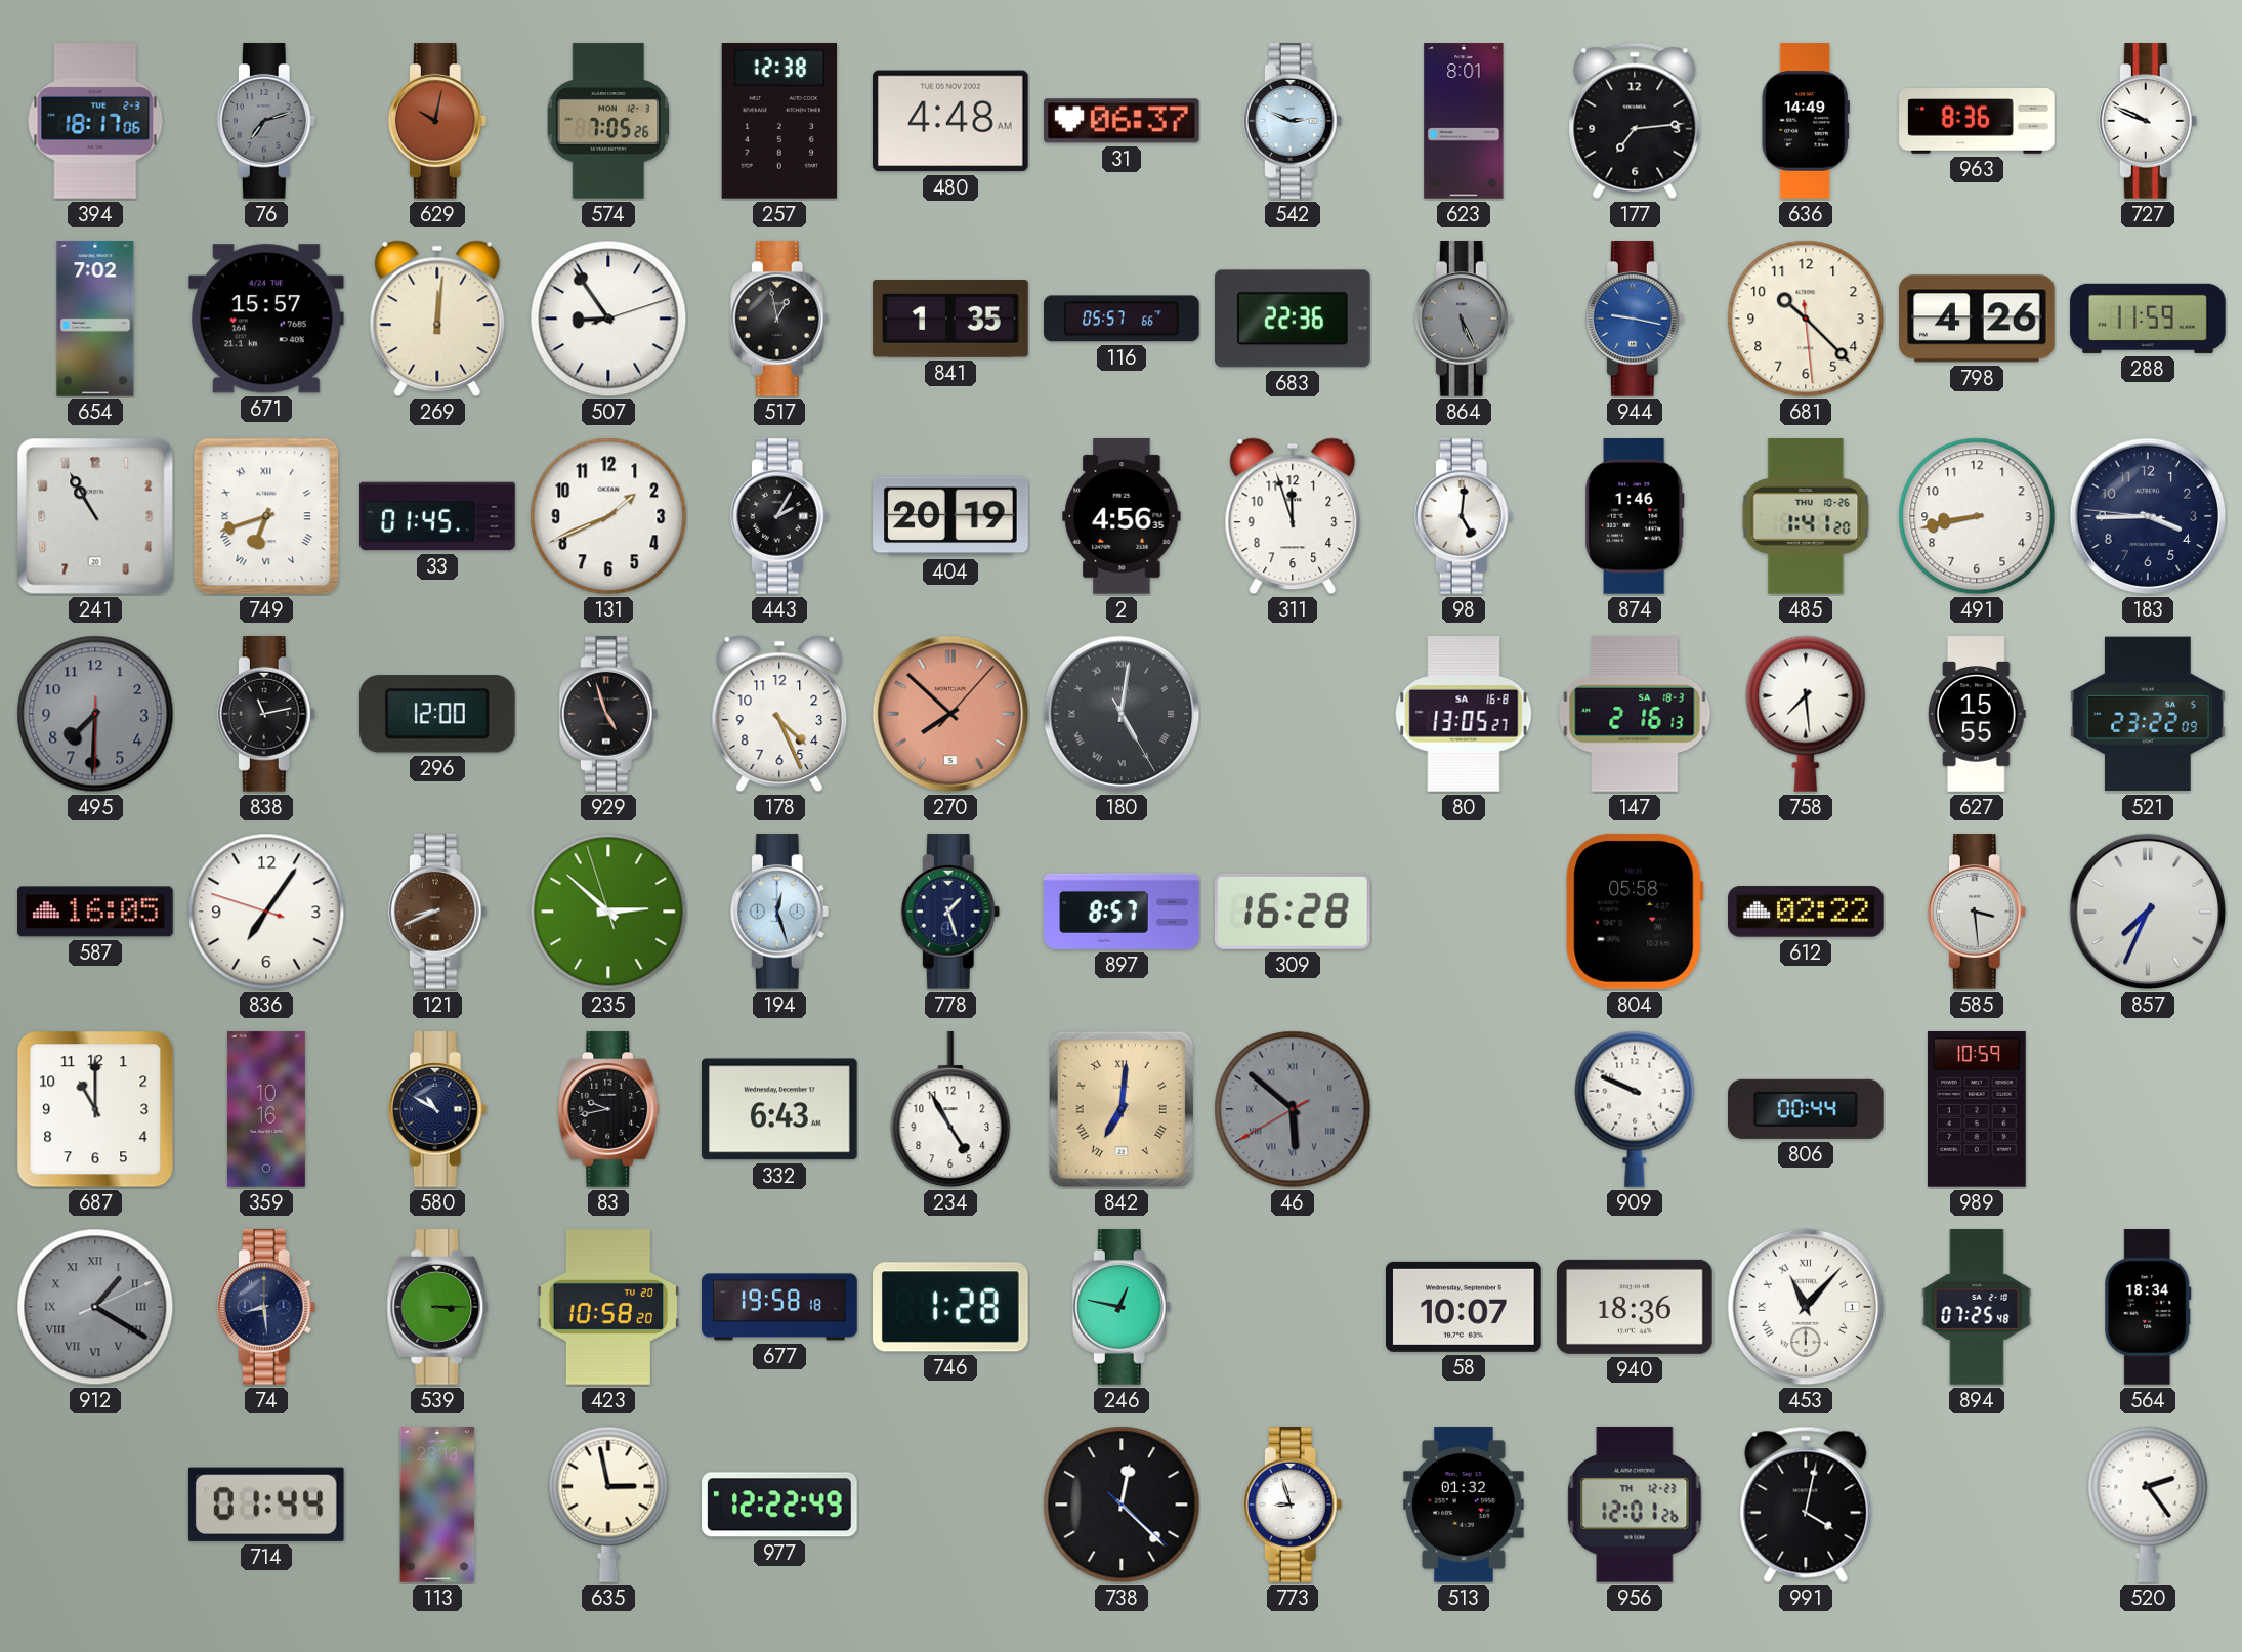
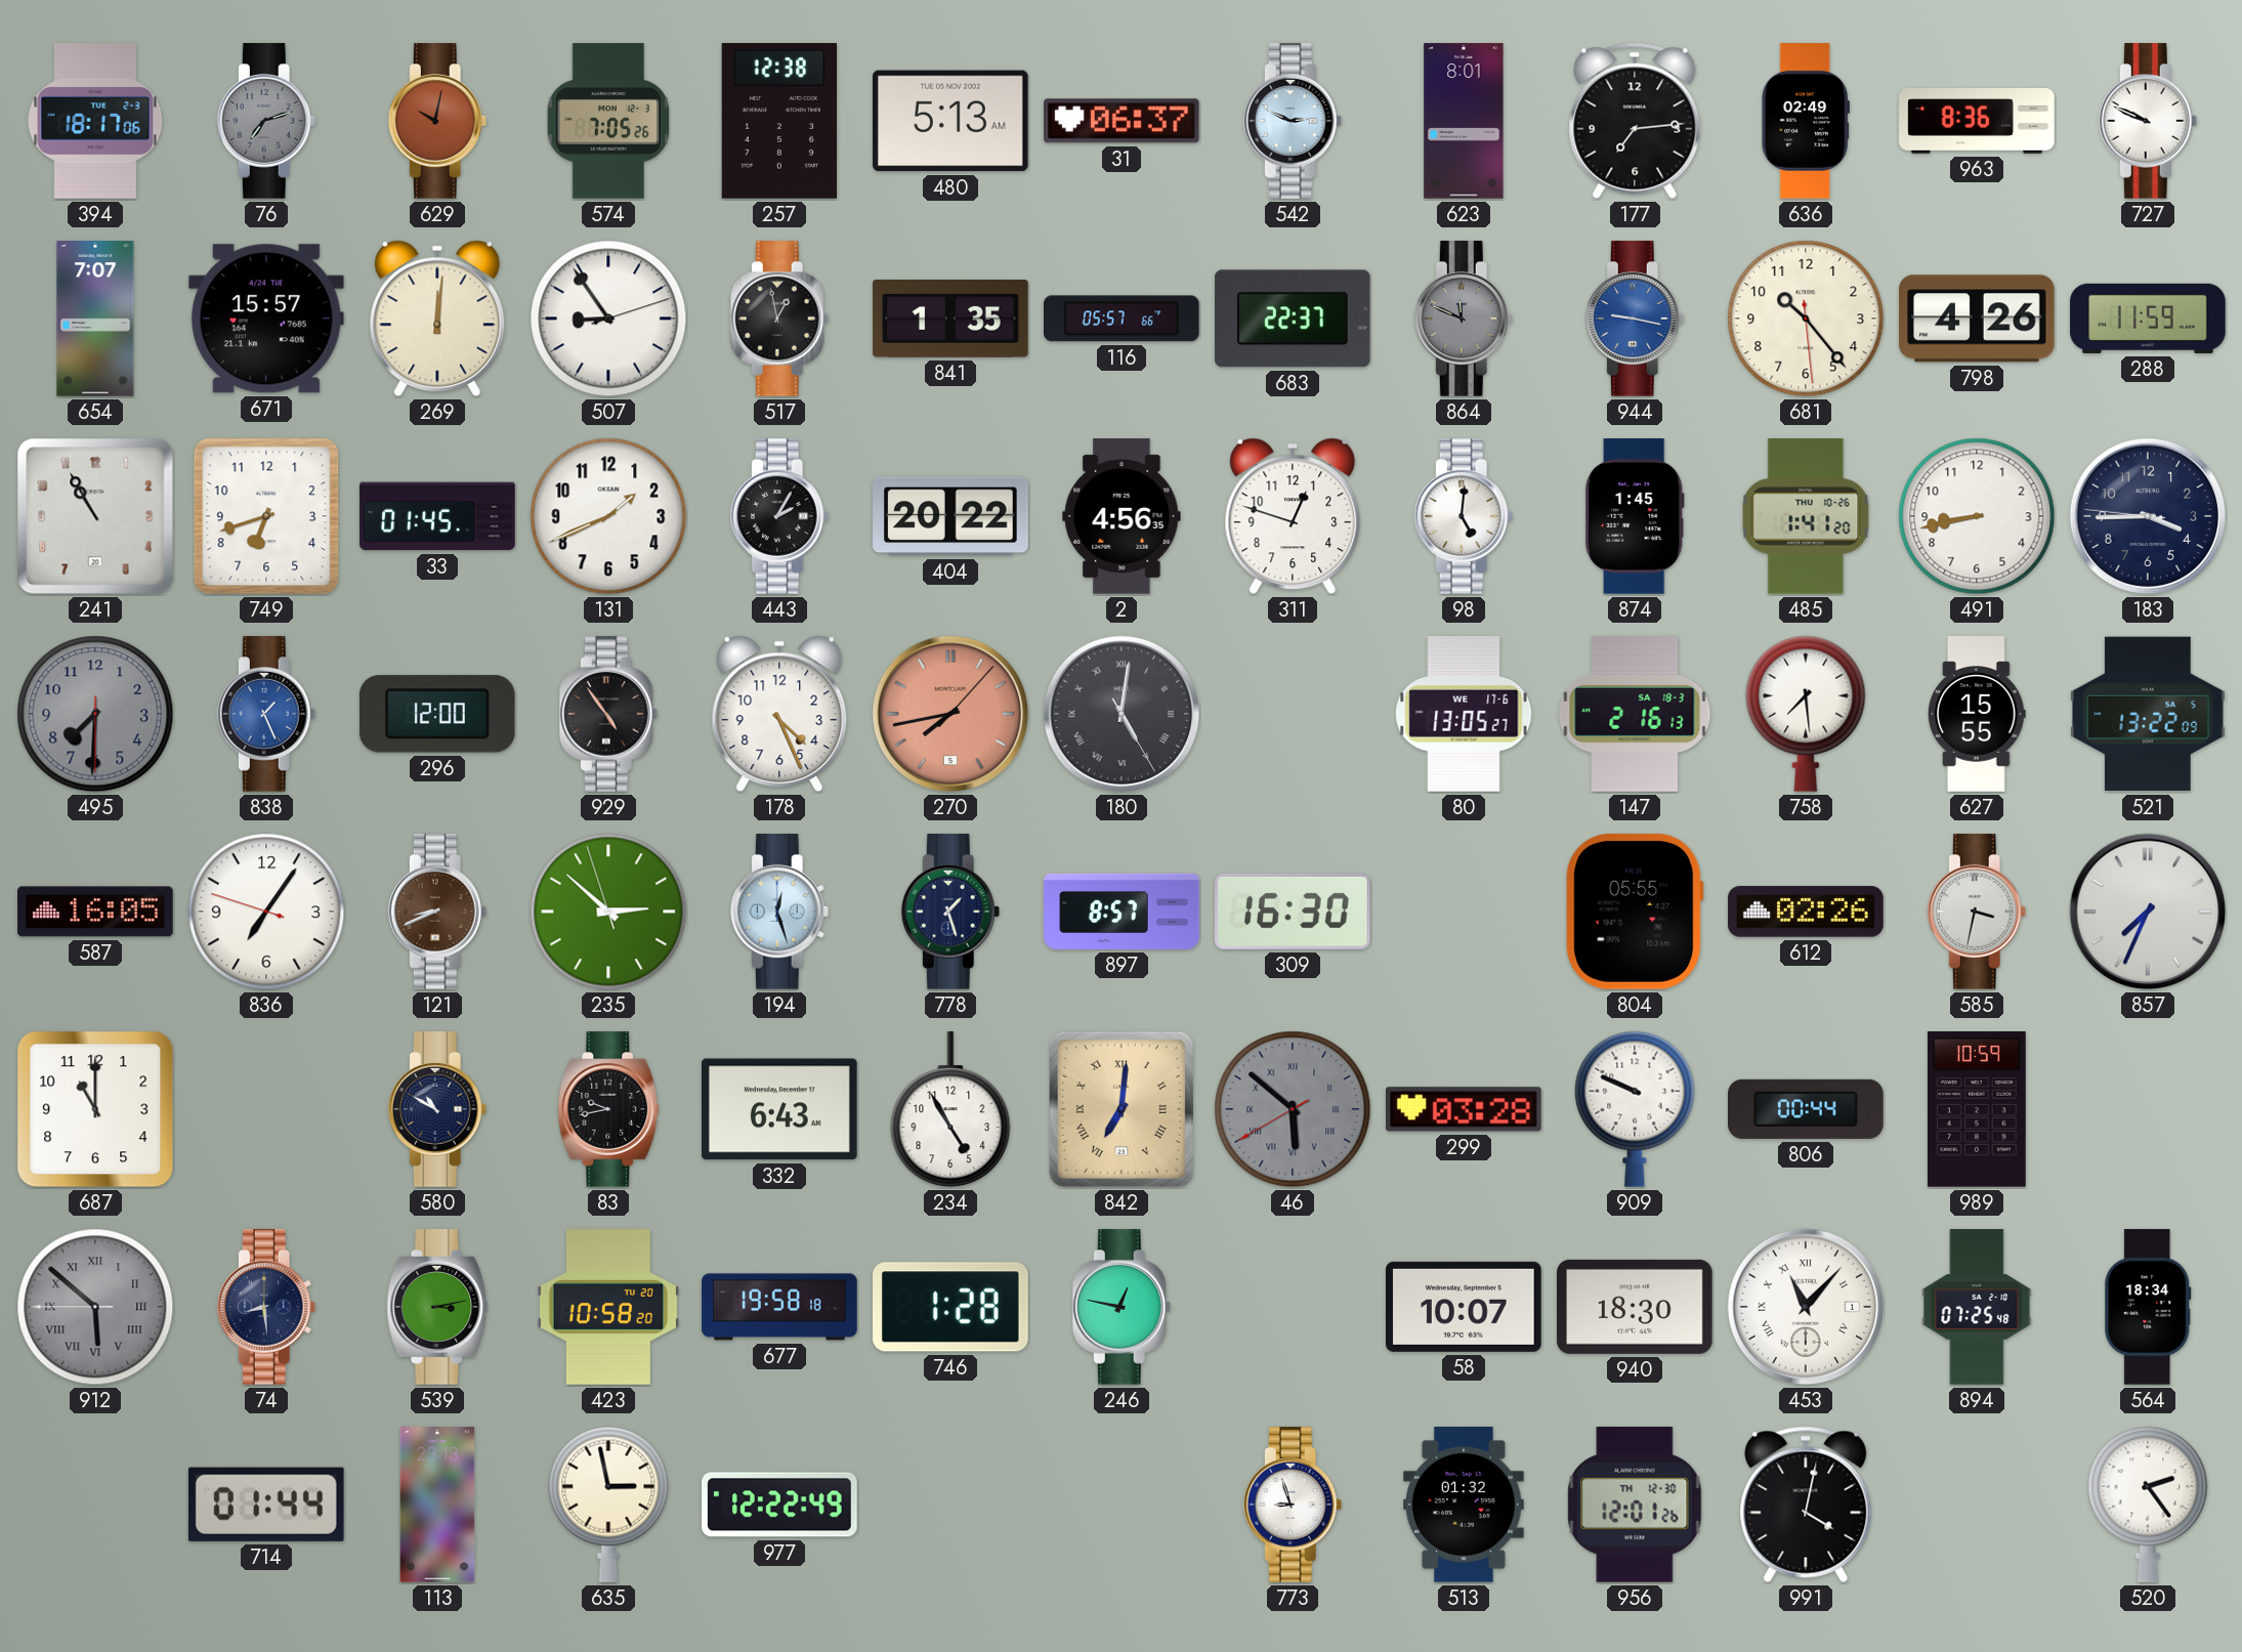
480: 4:48 -> 5:13 (951, 121)
636: 14:49 -> 02:49 (1805, 121)
654: 7:02 -> 7:07 (95, 319)
683: 22:36 -> 22:37 (1294, 319)
864: 5:26 -> 11:49 (1464, 319)
681: 10:22 -> 10:23 (1806, 319)
749 numerals: Roman -> Arabic (266, 516)
404: 20:19 -> 20:22 (950, 516)
311: 11:57 -> 12:48 (1293, 516)
874: 1:46 -> 1:45 (1636, 516)
838: 11:13 -> 1:26 (266, 714)
838 dial: black -> blue (266, 714)
929: 4:57 -> 4:54 (608, 714)
270: 7:52 -> 7:43 (950, 714)
80 date: SA 16-8 -> WE 17-6 (1464, 714)
521: 23:22 -> 13:22 (2148, 714)
309: 16:28 -> 16:30 (1294, 912)
804: 05:58 -> 05:55 (1635, 912)
612: 02:22 -> 02:26 (1806, 912)
585: 3:29 -> 3:32 (1977, 912)
359: 10:16 -> none (266, 1109)
299: none -> 03:28 (1465, 1109)
912: 1:20 -> 5:51 (95, 1307)
539: 3:15 -> 3:13 (437, 1307)
940: 18:36 -> 18:30 (1636, 1307)
738: 12:22 -> none (1122, 1505)
956 date: TH 12-23 -> TH 12-30 (1635, 1506)
